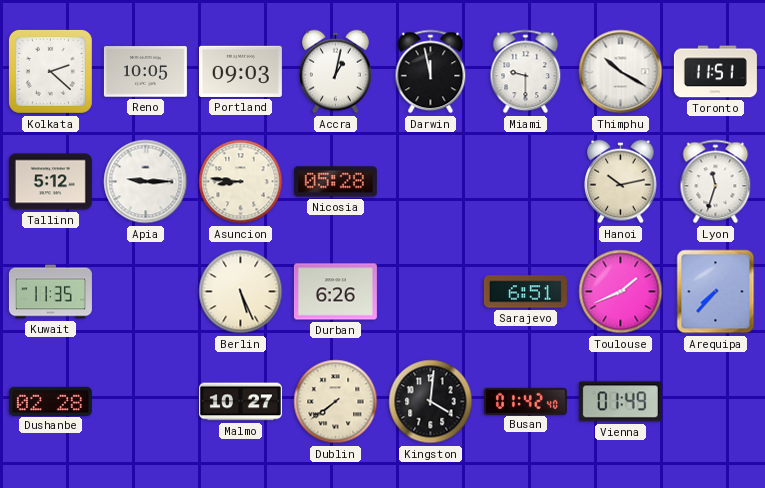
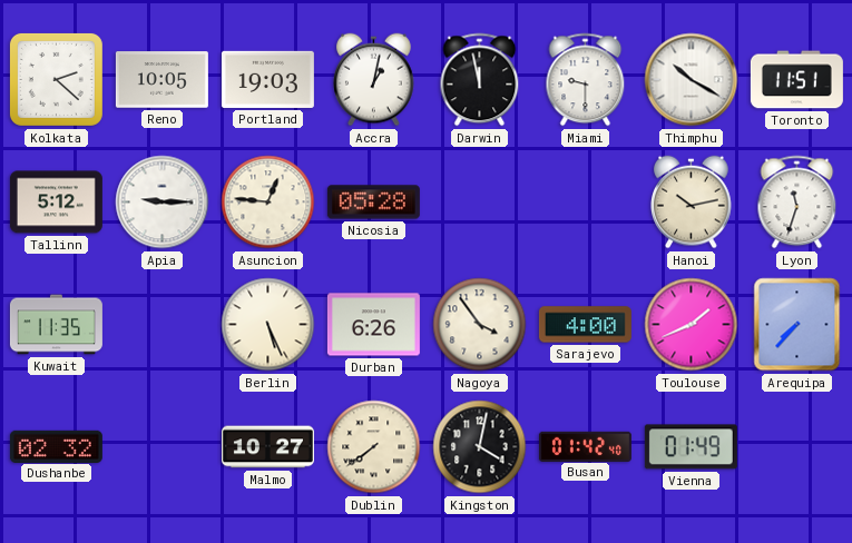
Portland: 09:03 -> 19:03 (267, 79)
Asuncion: 8:46 -> 12:46 (268, 203)
Nagoya: none -> 3:54 (480, 325)
Sarajevo: 6:51 -> 4:00 (585, 325)
Dushanbe: 02:28 -> 02:32 (56, 446)
Kingston: 4:01 -> 4:02 (480, 447)
